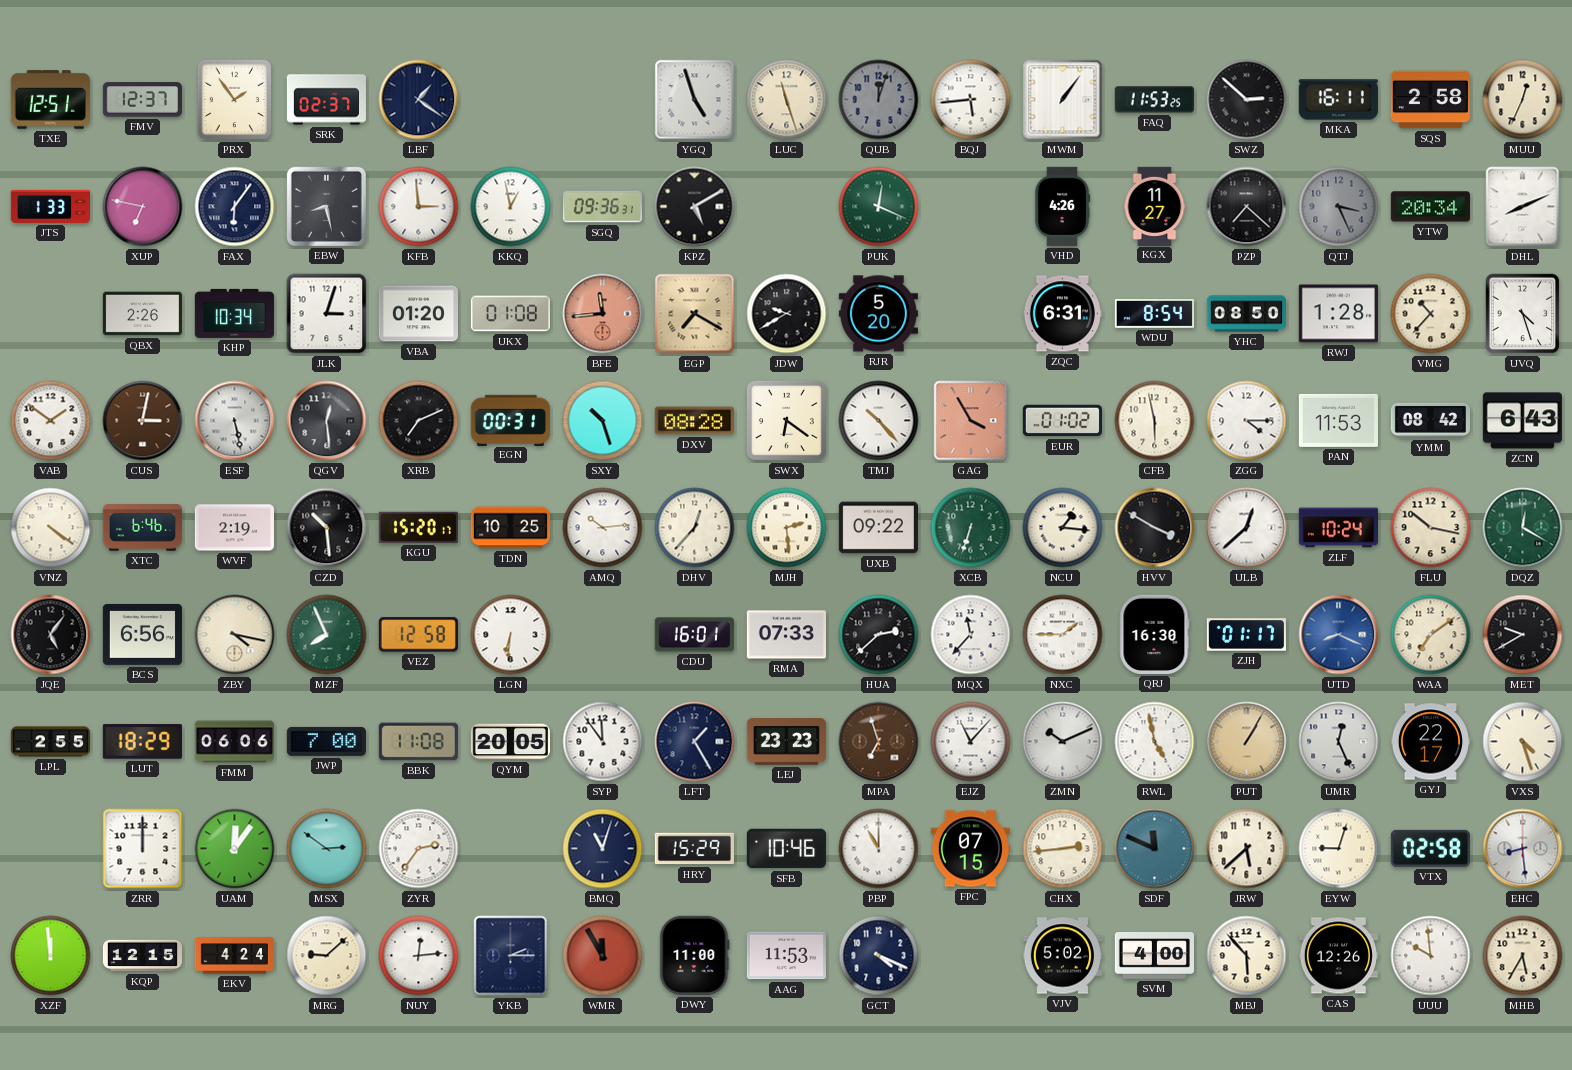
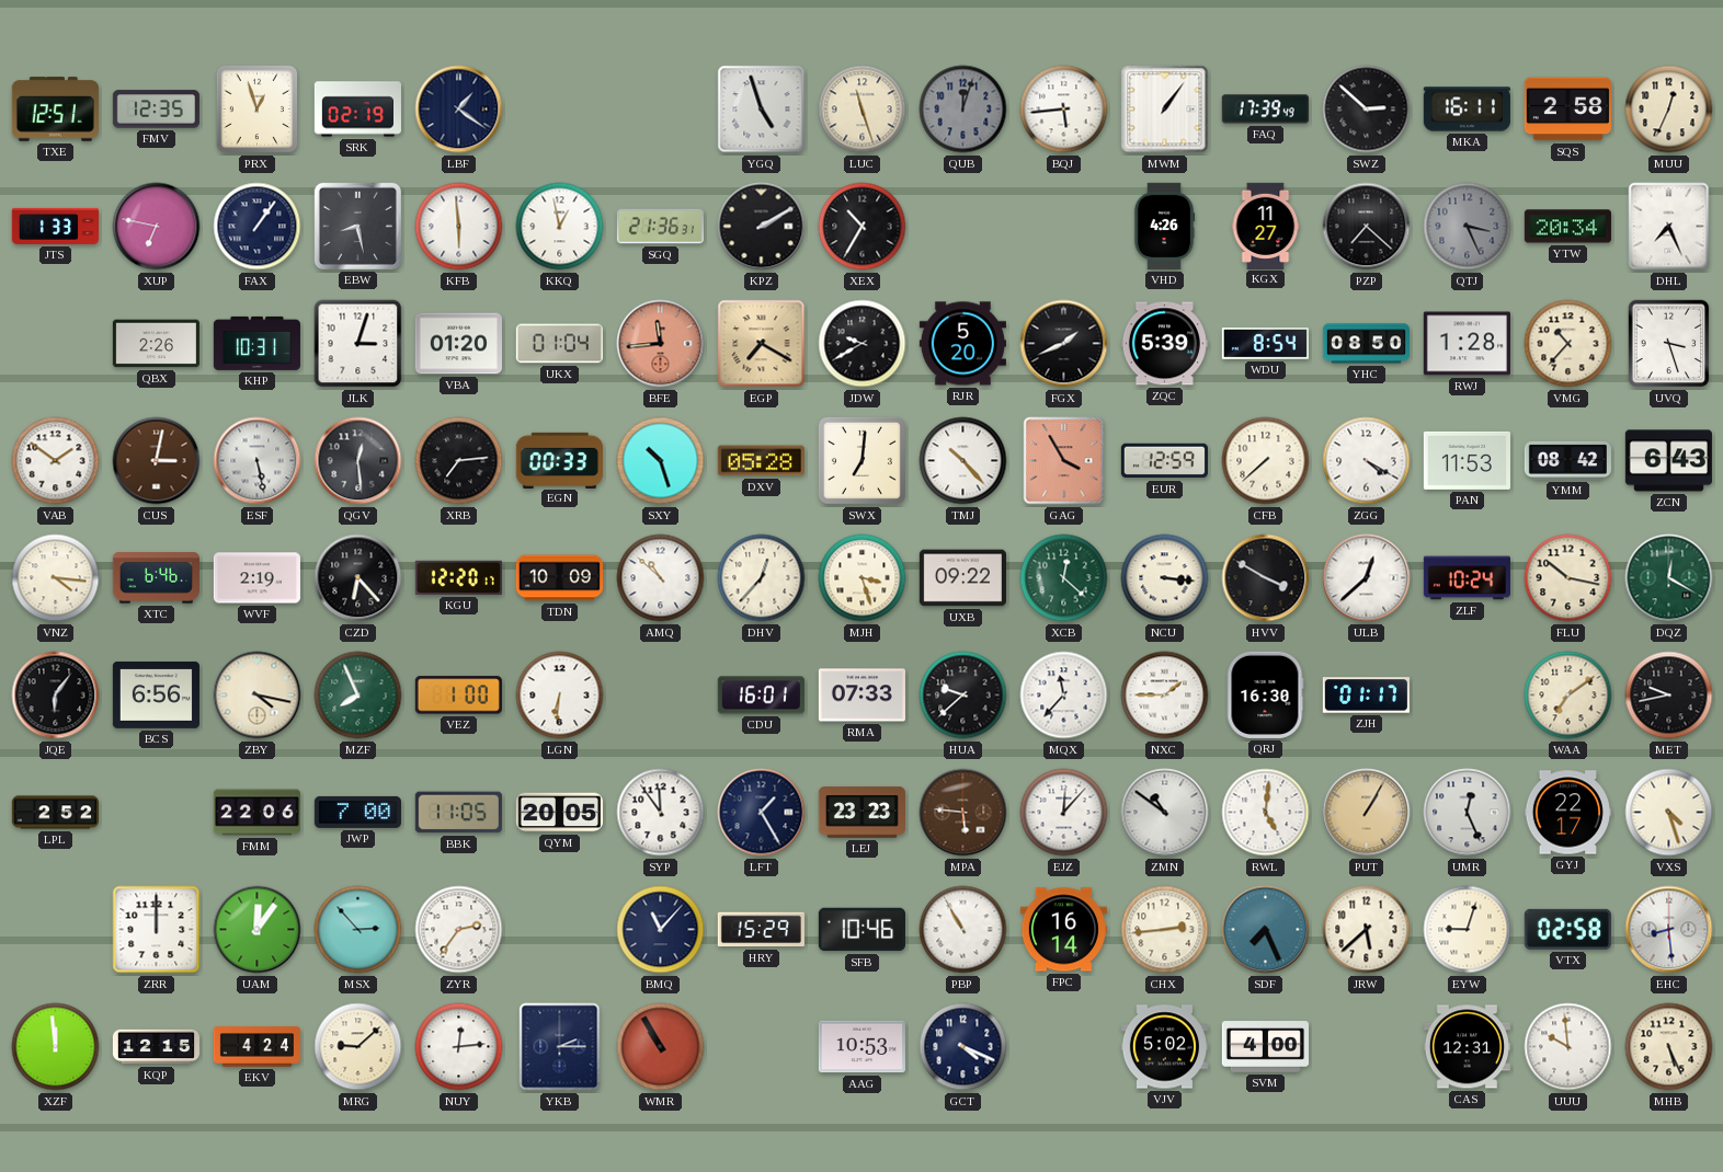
FMV: 12:37 -> 12:35 (156, 110)
PRX: 1:54 -> 12:57 (258, 110)
SRK: 02:37 -> 02:19 (357, 110)
FAQ: 11:53 -> 17:39 (1265, 110)
FAX: 6:06 -> 1:06 (258, 227)
KFB: 2:59 -> 5:59 (459, 227)
SGQ: 09:36 -> 21:36 (660, 227)
KPZ: 5:10 -> 2:10 (762, 227)
XEX: none -> 10:35 (863, 227)
PUK: 12:19 -> none (879, 207)
DHL: 8:11 -> 7:26 (1669, 227)
KHP: 10:34 -> 10:31 (256, 343)
UKX: 01:08 -> 01:04 (559, 344)
FGX: none -> 1:41 (1064, 344)
ZQC: 6:31 -> 5:39 (1164, 344)
UVQ: 4:27 -> 3:27 (1669, 344)
XRB: 7:11 -> 7:14 (459, 461)
EGN: 00:31 -> 00:33 (559, 460)
DXV: 08:28 -> 05:28 (761, 461)
SWX: 6:21 -> 7:01 (861, 460)
EUR: 01:02 -> 12:59 (1164, 461)
CFB: 5:58 -> 7:38 (1266, 461)
ZGG: 4:15 -> 4:20 (1367, 461)
VNZ: 4:21 -> 4:16 (56, 578)
CZD: 10:29 -> 6:23 (358, 578)
KGU: 15:20 -> 12:20 (458, 577)
TDN: 10:25 -> 10:09 (559, 578)
AMQ: 10:14 -> 10:52 (661, 578)
MJH: 2:29 -> 3:27 (863, 578)
XCB: 6:33 -> 12:22 (1064, 578)
NCU: 1:16 -> 3:16 (1165, 578)
JQE: 5:06 -> 6:06 (56, 696)
VEZ: 12:58 -> 1:00 (458, 696)
HUA: 2:38 -> 9:38 (963, 696)
UTD: 8:19 -> none (1339, 635)
MET: 9:40 -> 9:43 (1669, 696)
LPL: 2:55 -> 2:52 (55, 813)
LUT: 18:29 -> none (142, 742)
FMM: 06:06 -> 22:06 (256, 813)
BBK: 11:08 -> 11:05 (458, 813)
MPA: 6:57 -> 5:46 (963, 813)
EJZ: 11:07 -> 12:07 (1064, 813)
ZMN: 10:11 -> 10:51 (1165, 813)
RWL: 4:58 -> 5:01 (1266, 813)
MSX: 2:51 -> 2:53 (358, 930)
BMQ: 11:03 -> 11:07 (661, 930)
PBP: 11:00 -> 10:55 (963, 930)
FPC: 07:15 -> 16:14 (1063, 930)
SDF: 11:49 -> 7:26 (1266, 930)
WMR: 11:55 -> 10:55 (661, 1047)
DWY: 11:00 -> none (695, 955)
AAG: 11:53 -> 10:53 (861, 1047)
MBJ: 5:53 -> none (1247, 956)
CAS: 12:26 -> 12:31 (1467, 1047)
MHB: 5:35 -> 5:26 (1669, 1047)
